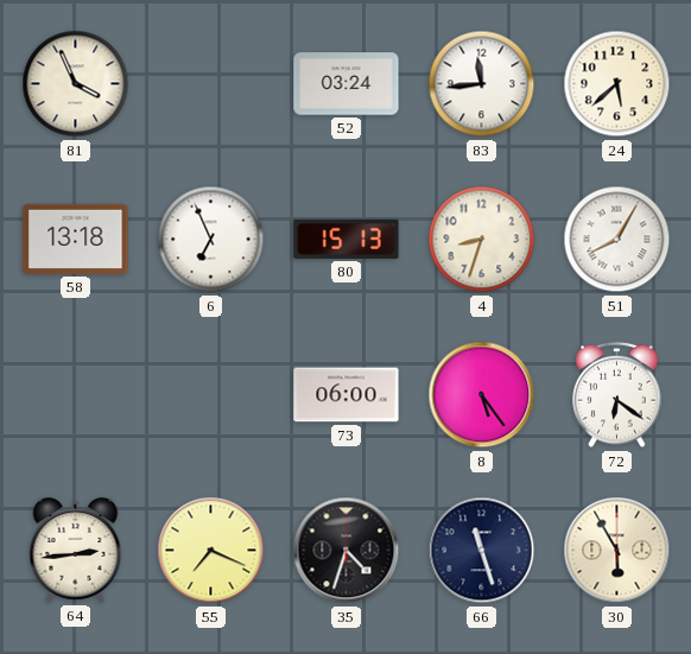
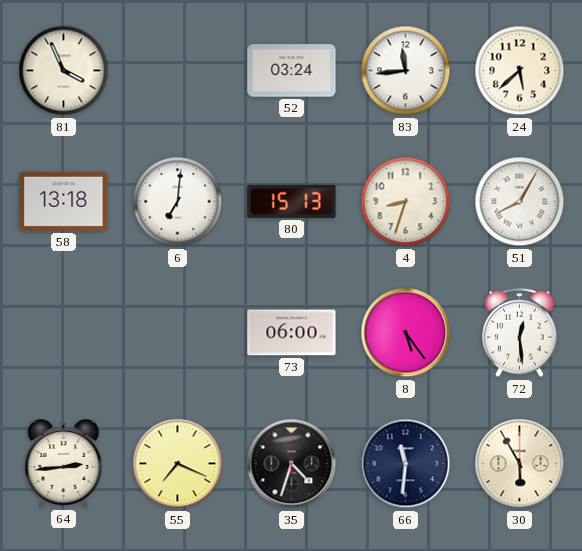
6: 6:56 -> 7:01 (178, 202)
72: 6:21 -> 12:29 (520, 333)
66: 11:27 -> 11:31 (406, 464)
